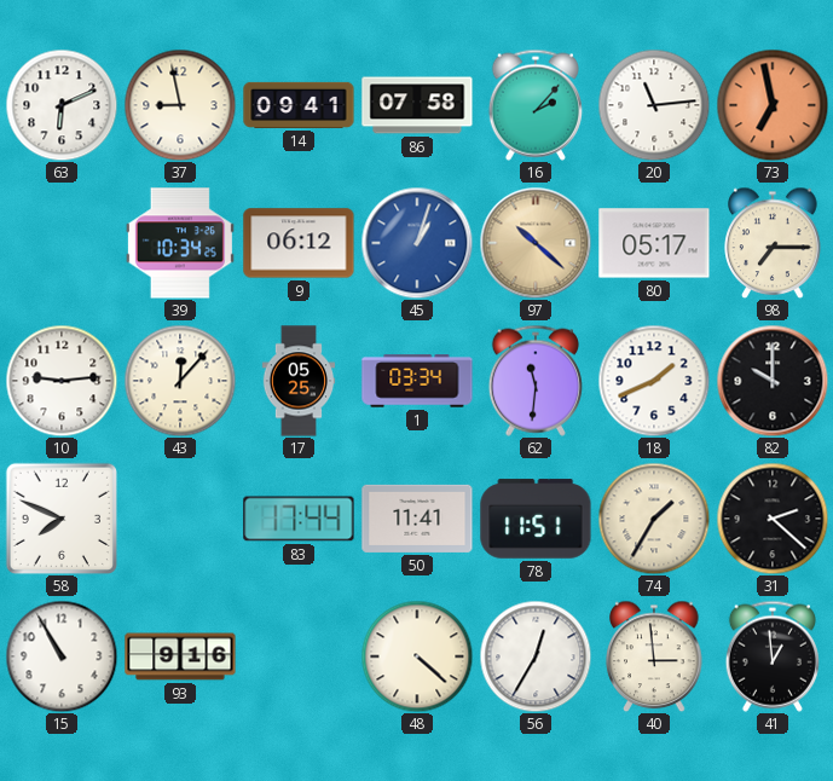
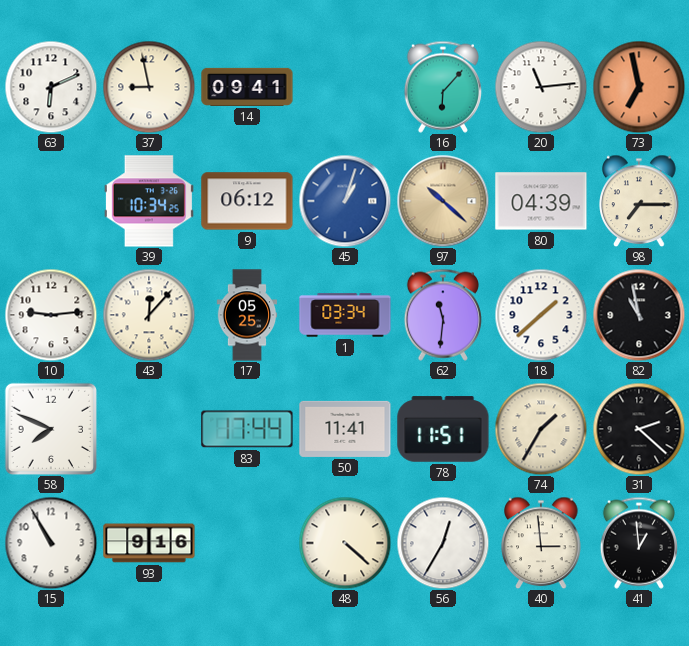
86: 07:58 -> none (417, 105)
16: 2:07 -> 6:07 (443, 87)
80: 05:17 -> 04:39 (541, 201)
18: 1:41 -> 1:38 (541, 315)
82: 10:00 -> 10:58 (639, 315)
